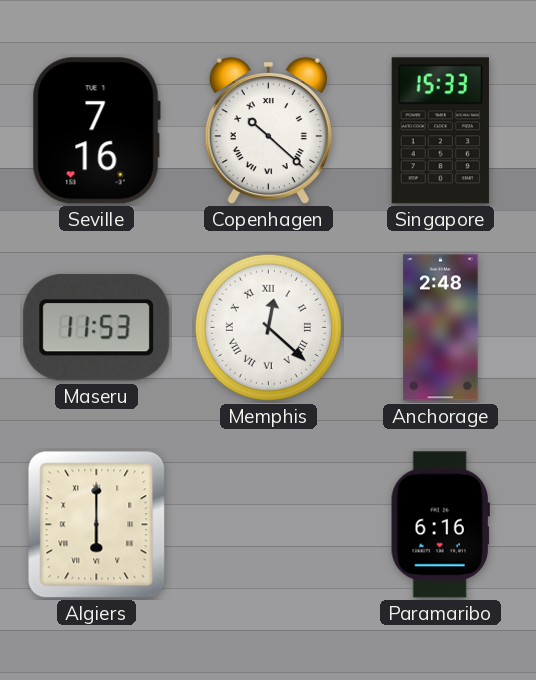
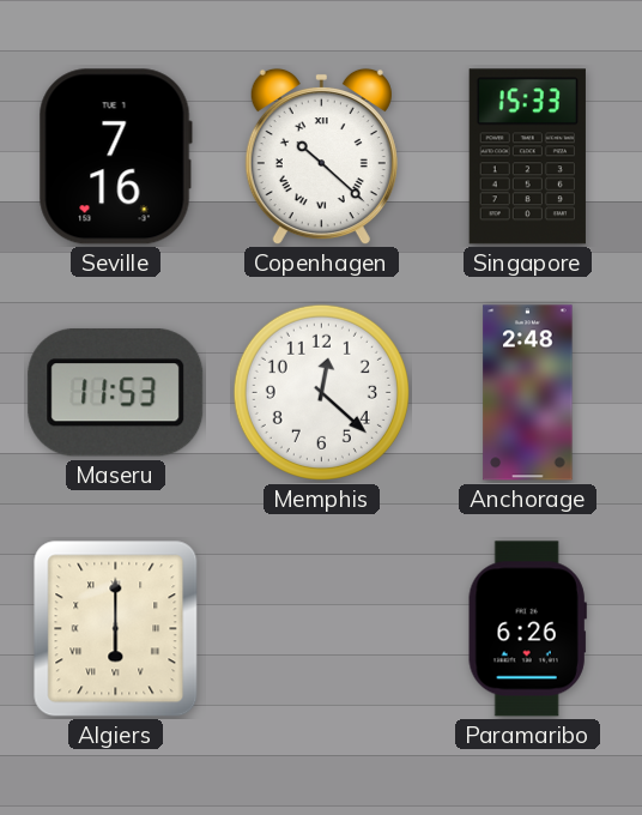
Memphis numerals: Roman -> Arabic (321, 392)
Paramaribo: 6:16 -> 6:26 (527, 629)
